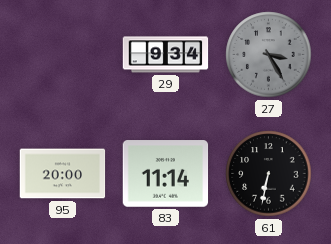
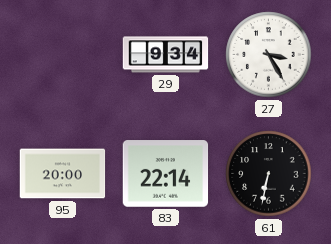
27 dial: grey -> white (269, 55)
83: 11:14 -> 22:14 (166, 174)
